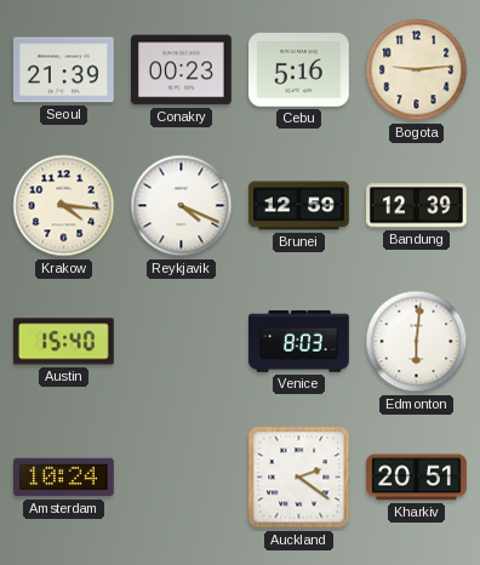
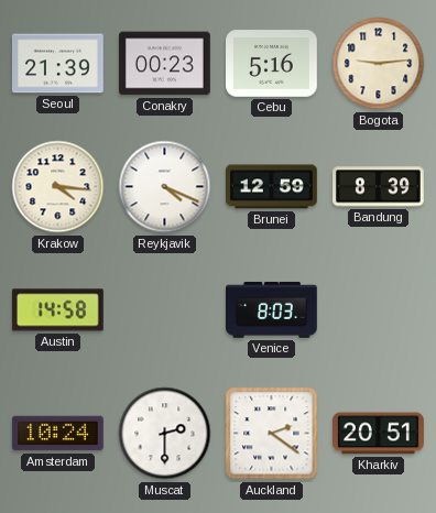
Bandung: 12:39 -> 8:39 (379, 187)
Austin: 15:40 -> 14:58 (57, 310)
Edmonton: 6:01 -> none (417, 342)
Muscat: none -> 2:30 (165, 434)
